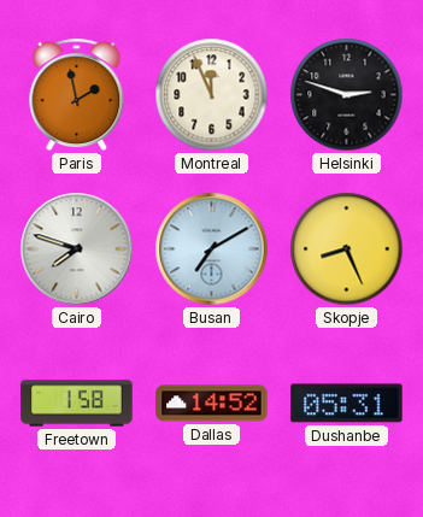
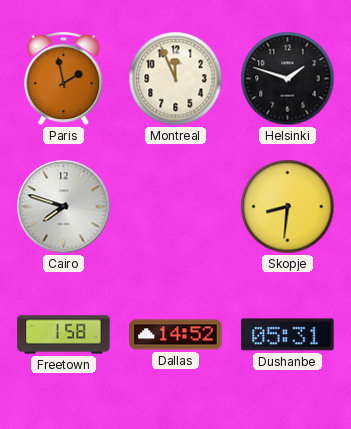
Helsinki: 2:48 -> 1:48 (288, 79)
Busan: 7:10 -> none (212, 249)
Skopje: 8:26 -> 8:31 (288, 207)
